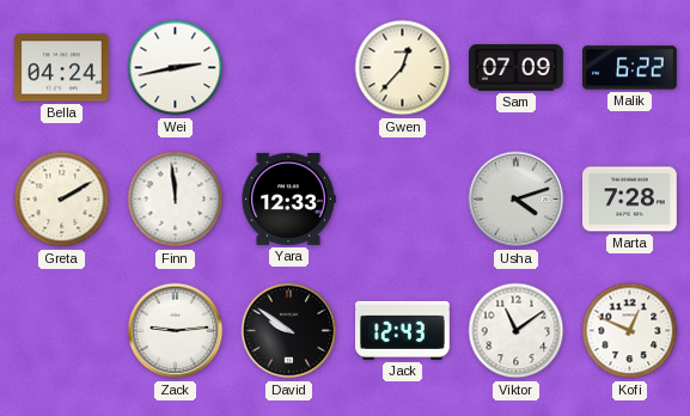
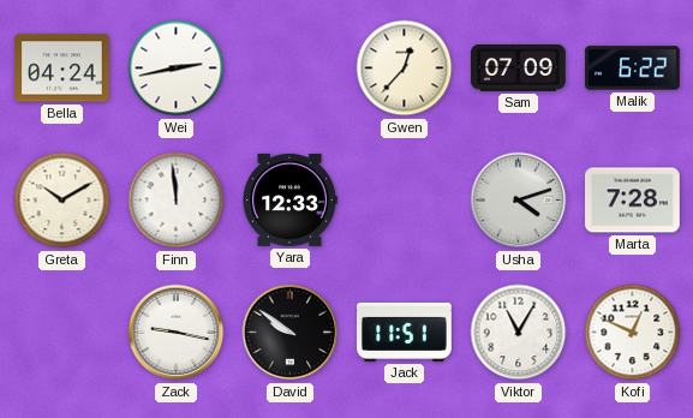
Greta: 2:10 -> 10:10 (62, 201)
Zack: 9:14 -> 9:17 (177, 333)
Jack: 12:43 -> 11:51 (405, 332)
Viktor: 11:09 -> 11:05 (519, 333)
